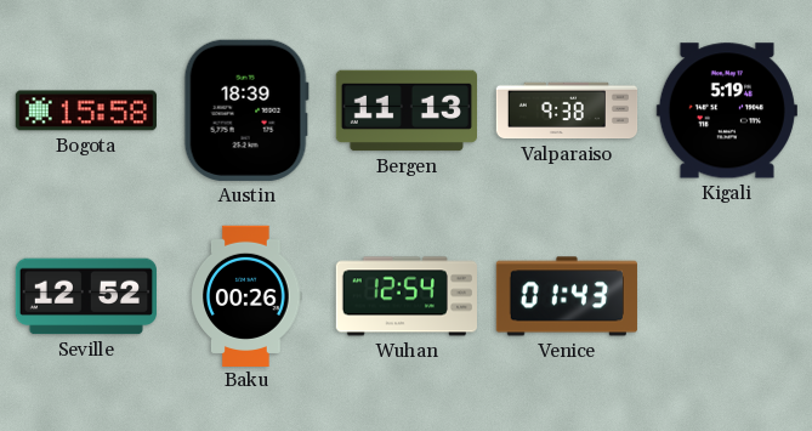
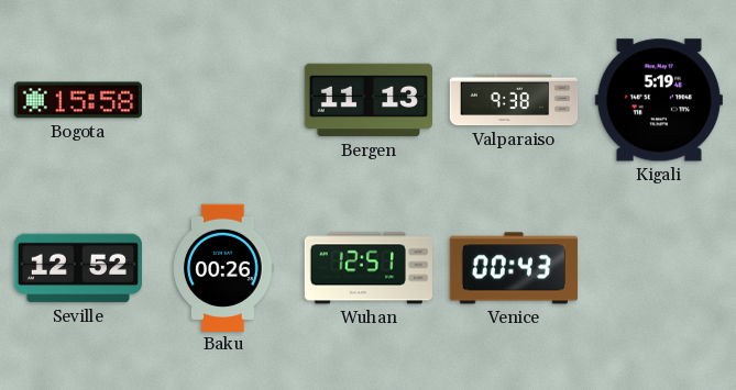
Austin: 18:39 -> none (246, 110)
Wuhan: 12:54 -> 12:51 (367, 268)
Venice: 01:43 -> 00:43 (514, 268)
